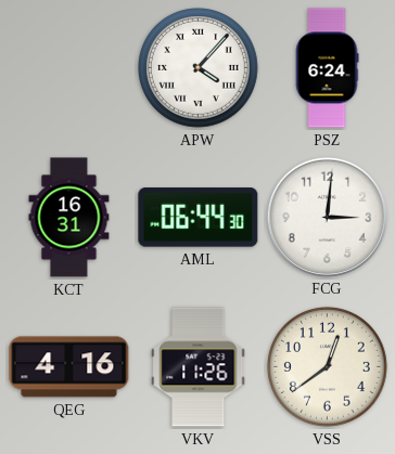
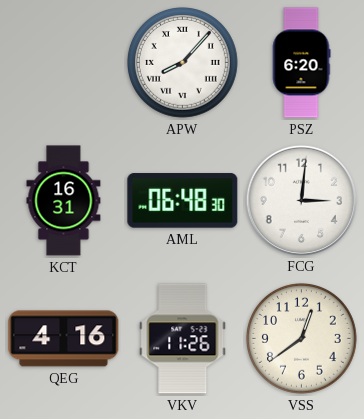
APW: 4:07 -> 8:07 (183, 63)
PSZ: 6:24 -> 6:20 (301, 63)
AML: 06:44 -> 06:48 (183, 201)
